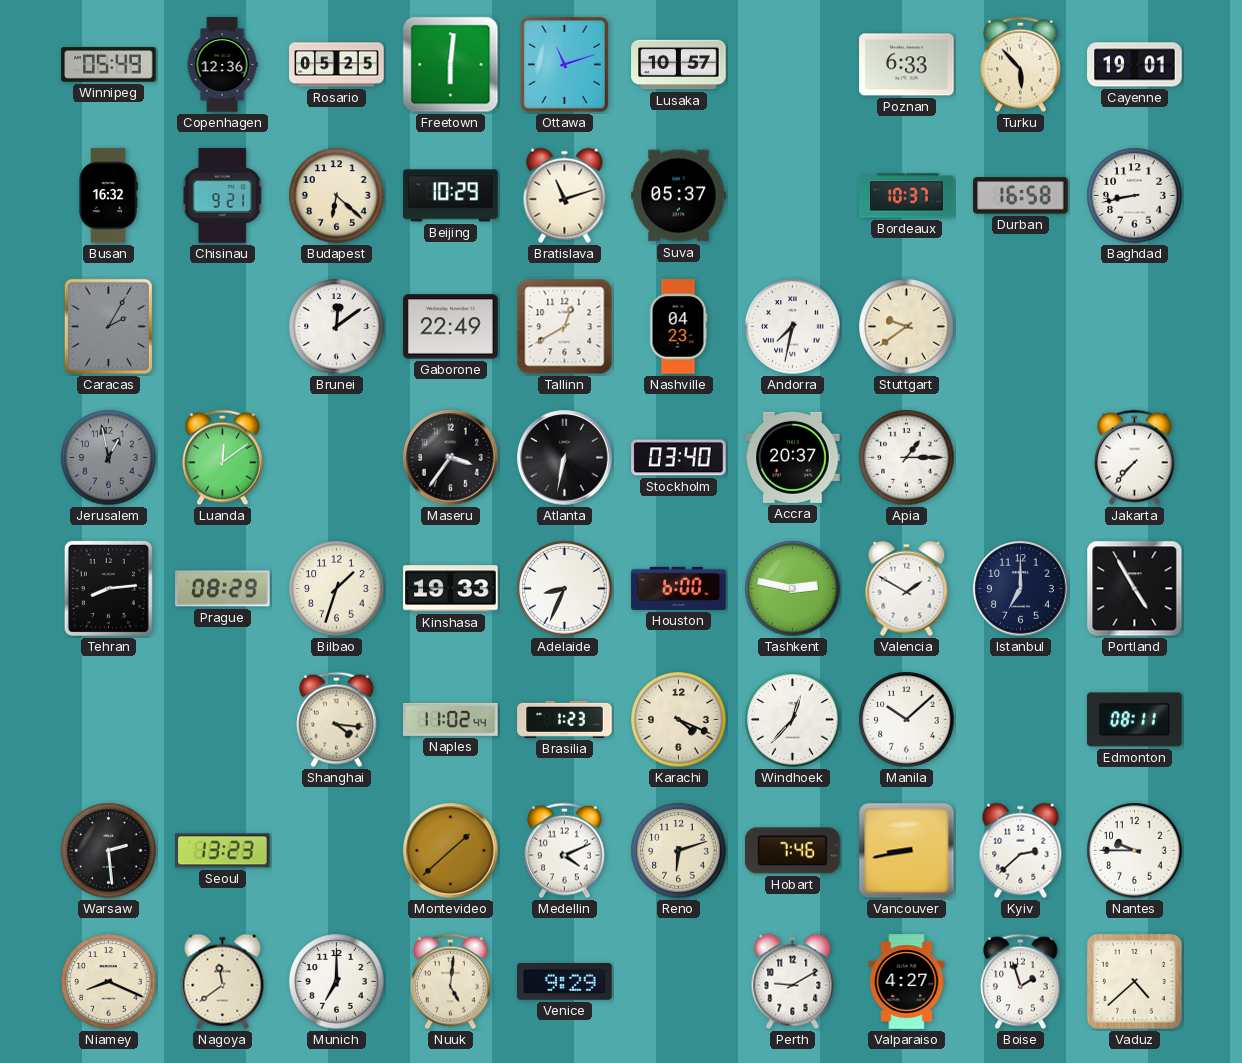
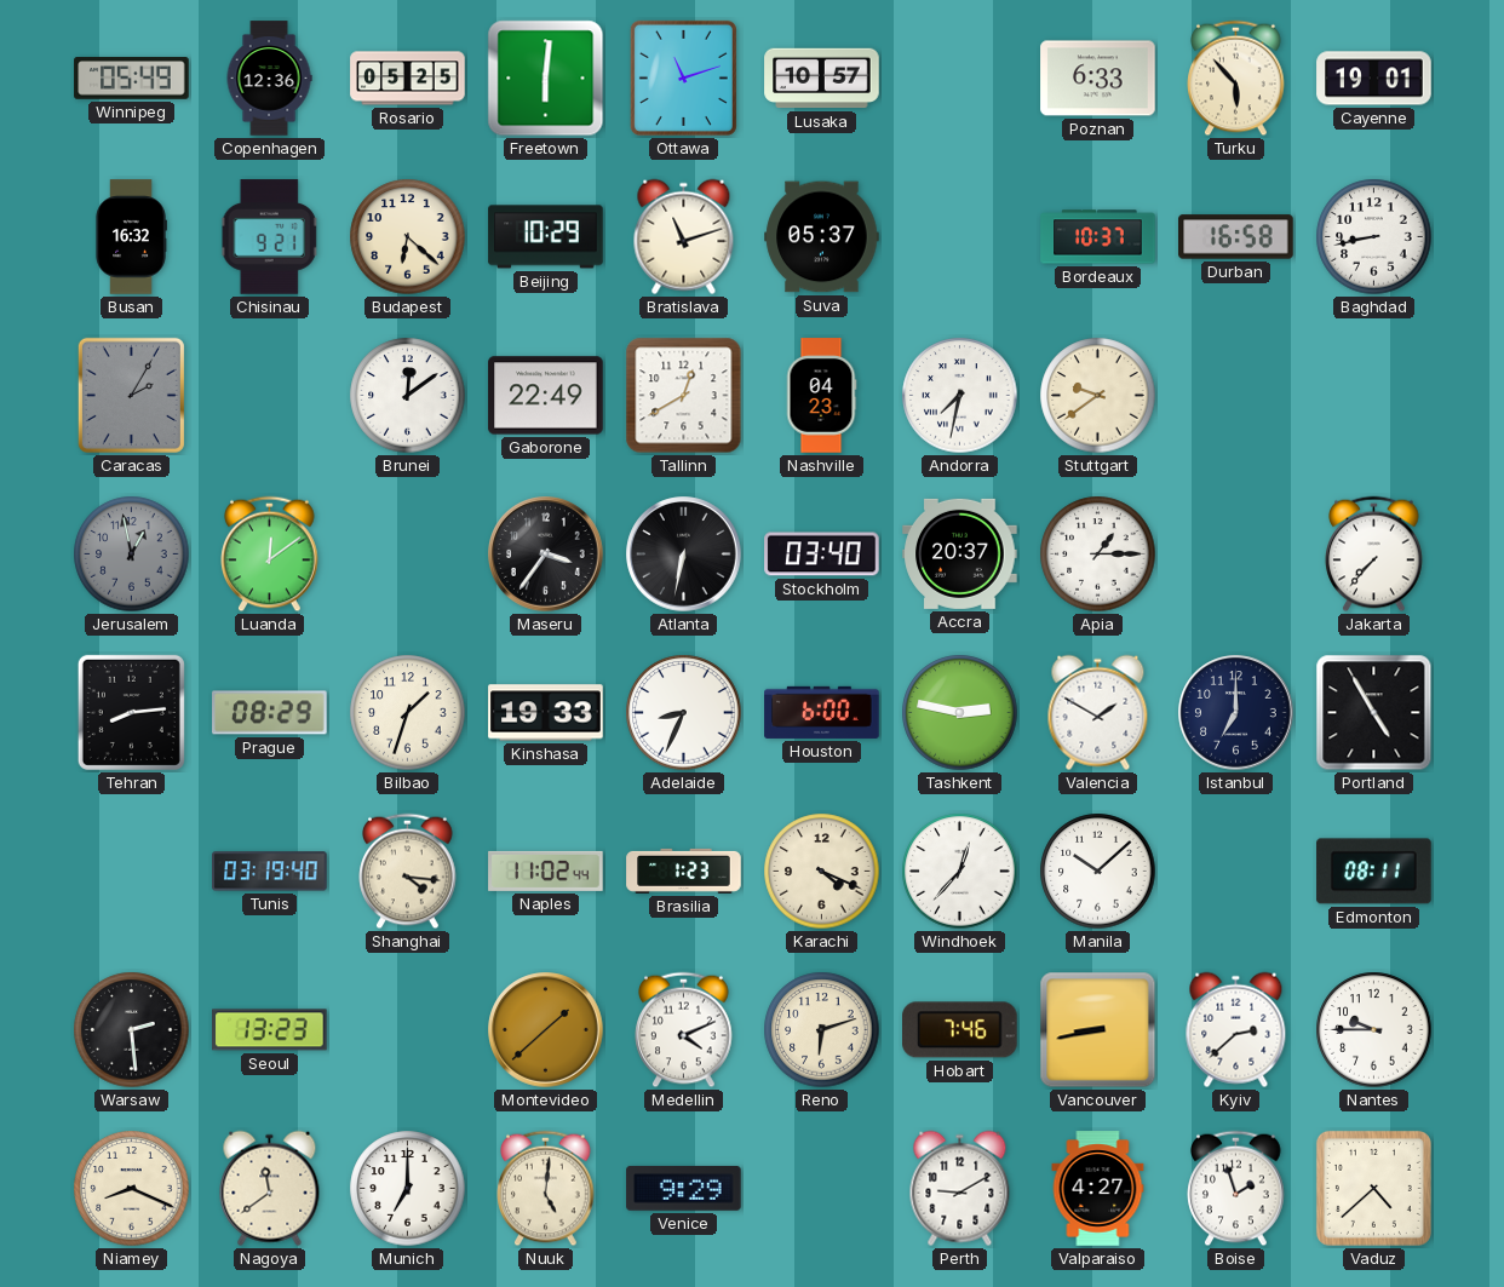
Tunis: none -> 03:19 (270, 872)
